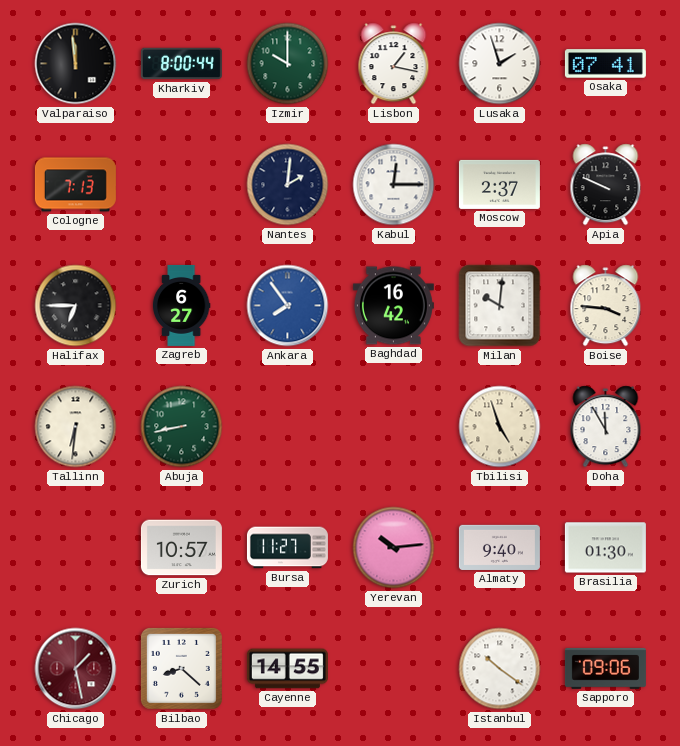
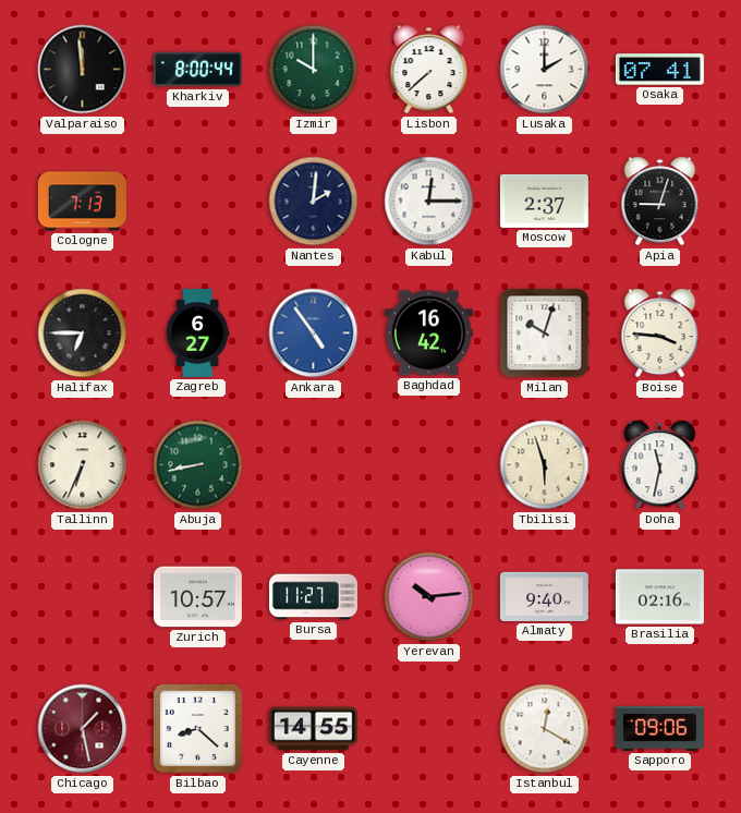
Lisbon: 1:17 -> 7:38 (429, 70)
Lusaka: 1:57 -> 2:00 (545, 70)
Apia: 9:49 -> 9:03 (660, 202)
Ankara: 7:54 -> 4:54 (314, 333)
Milan: 10:01 -> 10:03 (545, 333)
Tallinn: 6:31 -> 6:34 (83, 465)
Tbilisi: 4:57 -> 5:57 (545, 465)
Doha: 11:55 -> 11:32 (660, 465)
Brasilia: 01:30 -> 02:16 (659, 597)
Istanbul: 10:21 -> 12:20 (545, 729)
